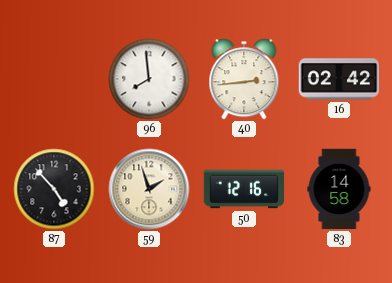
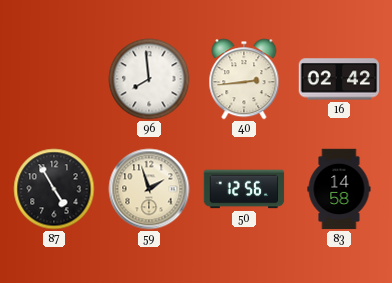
87: 4:53 -> 4:55 (54, 189)
50: 12:16 -> 12:56 (244, 189)
